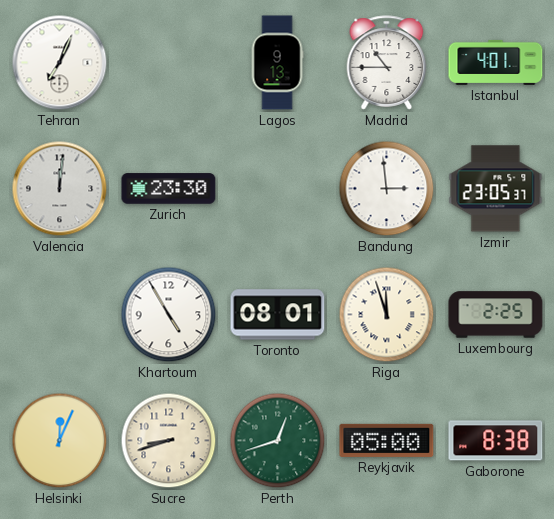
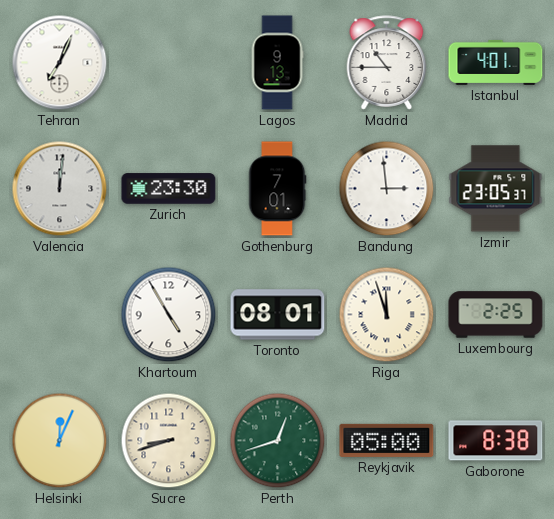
Gothenburg: none -> 7:01 (277, 189)
